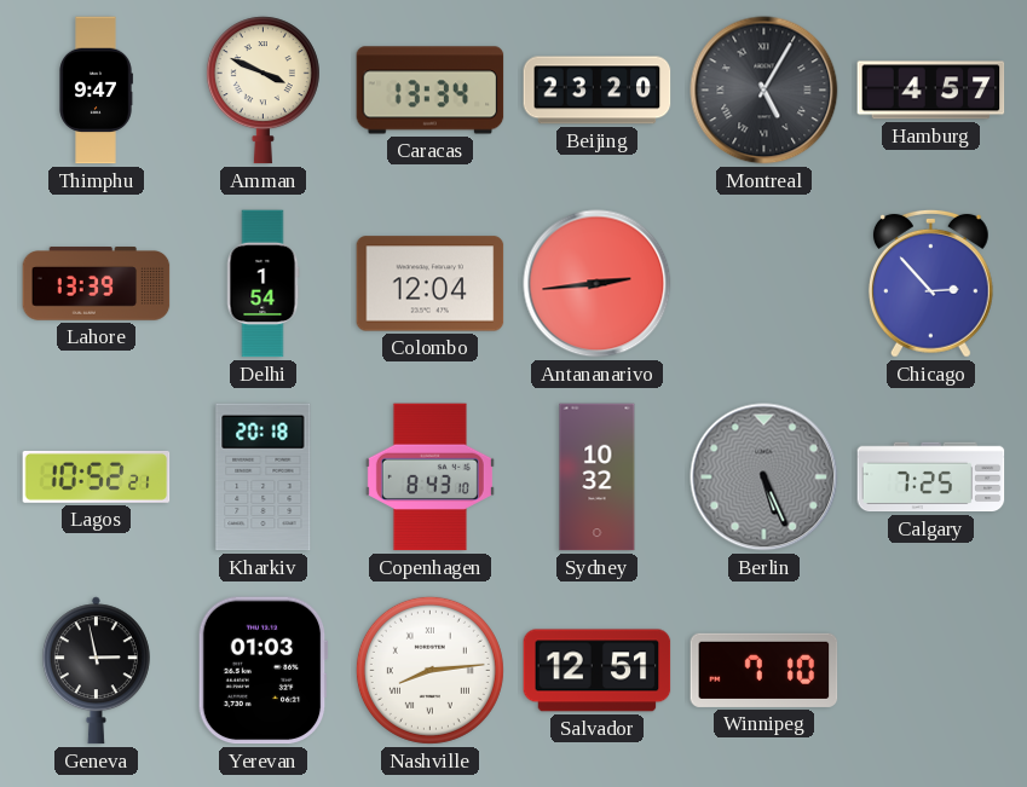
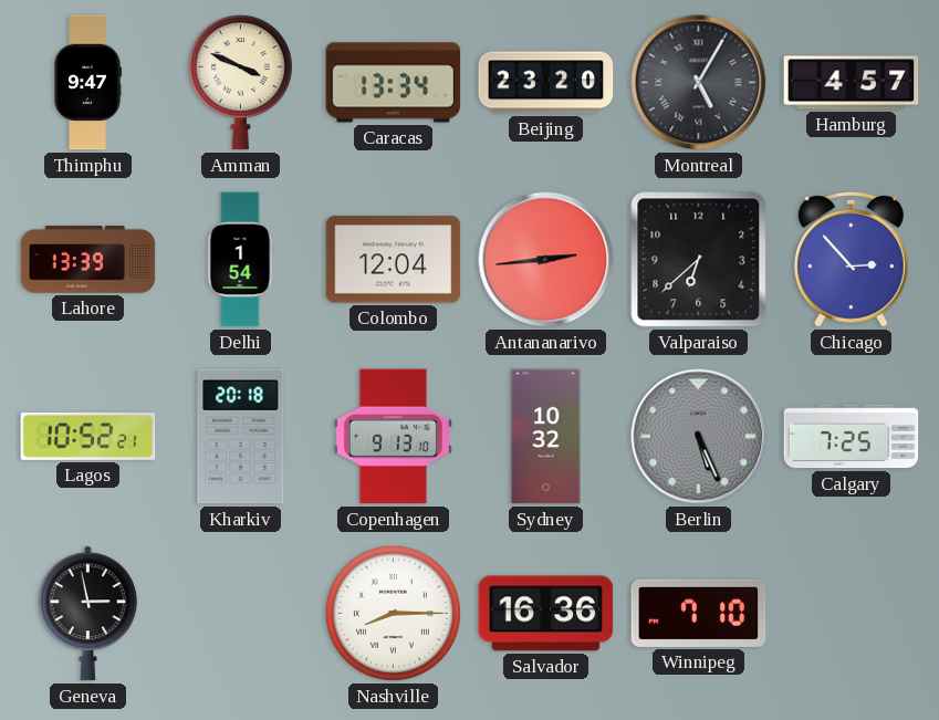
Valparaiso: none -> 6:38 (699, 260)
Copenhagen: 8:43 -> 9:13 (393, 437)
Yerevan: 01:03 -> none (262, 671)
Nashville: 8:14 -> 8:15 (393, 613)
Salvador: 12:51 -> 16:36 (546, 614)
